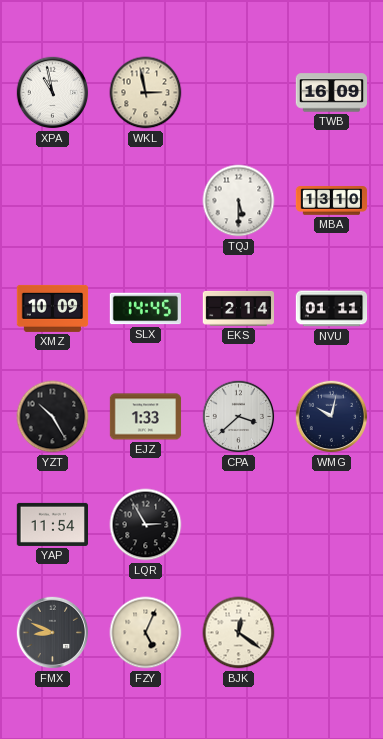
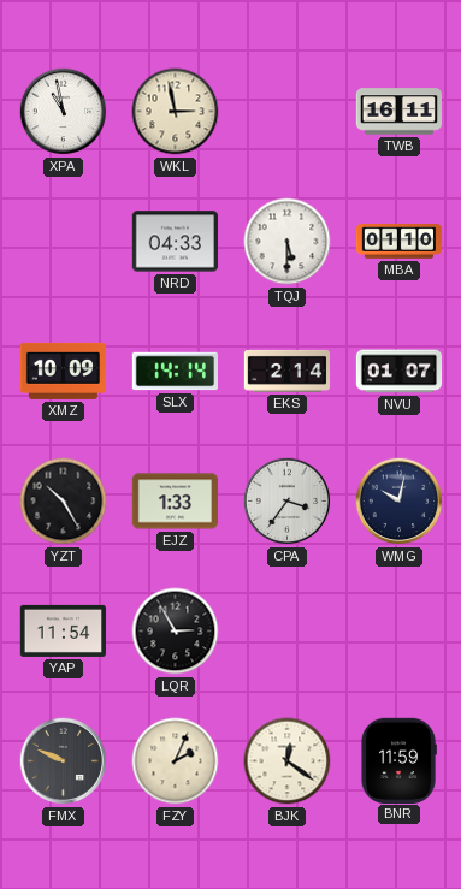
TWB: 16:09 -> 16:11 (400, 112)
NRD: none -> 04:33 (175, 242)
MBA: 13:10 -> 01:10 (400, 242)
SLX: 14:45 -> 14:14 (175, 372)
NVU: 01:11 -> 01:07 (400, 372)
CPA: 3:38 -> 3:36 (288, 502)
FMX: 8:49 -> 9:49 (64, 761)
FZY: 5:04 -> 2:04 (176, 761)
BNR: none -> 11:59 (398, 760)
